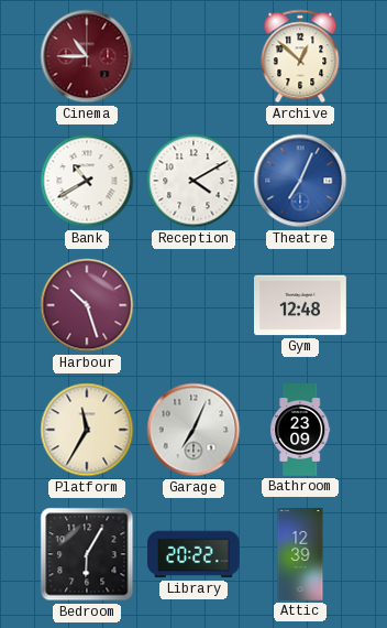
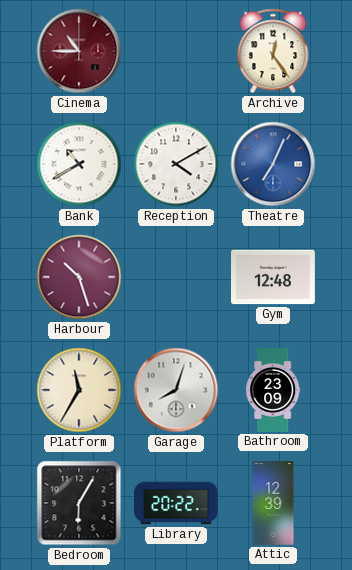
Archive: 12:52 -> 12:24 (273, 51)
Garage: 7:04 -> 8:03 (176, 390)
